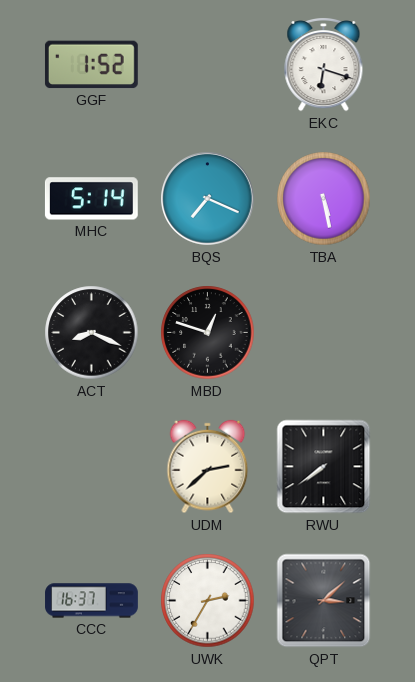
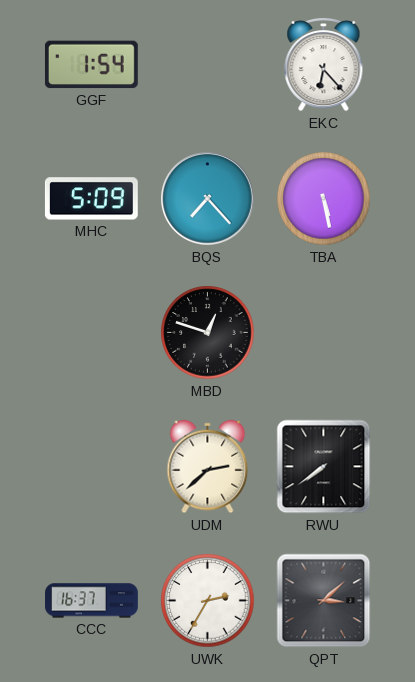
GGF: 1:52 -> 1:54 (91, 65)
EKC: 6:18 -> 6:23 (324, 65)
MHC: 5:14 -> 5:09 (91, 199)
BQS: 7:19 -> 7:23 (208, 199)
ACT: 8:19 -> none (92, 333)
